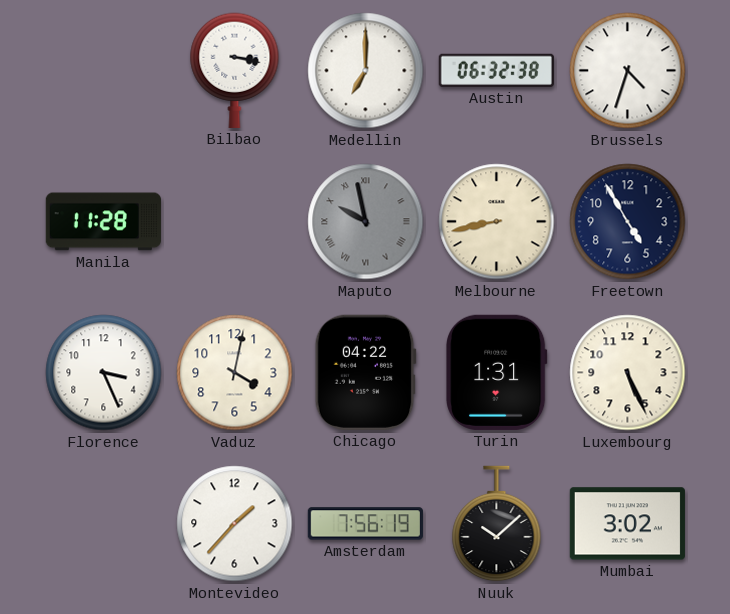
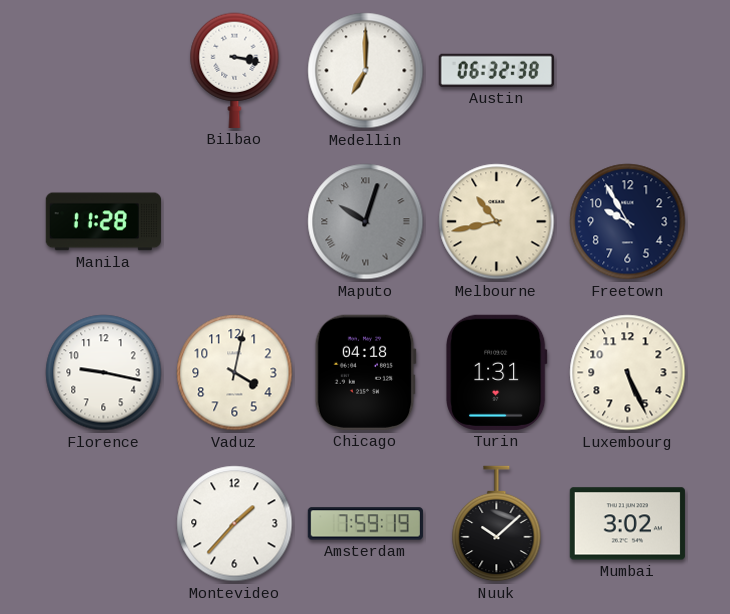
Brussels: 4:33 -> none (628, 71)
Maputo: 9:58 -> 10:03 (366, 222)
Melbourne: 8:43 -> 10:43 (497, 222)
Freetown: 4:55 -> 9:55 (628, 222)
Florence: 3:26 -> 9:17 (104, 373)
Chicago: 04:22 -> 04:18 (365, 372)
Amsterdam: 7:56 -> 7:59 (365, 524)
